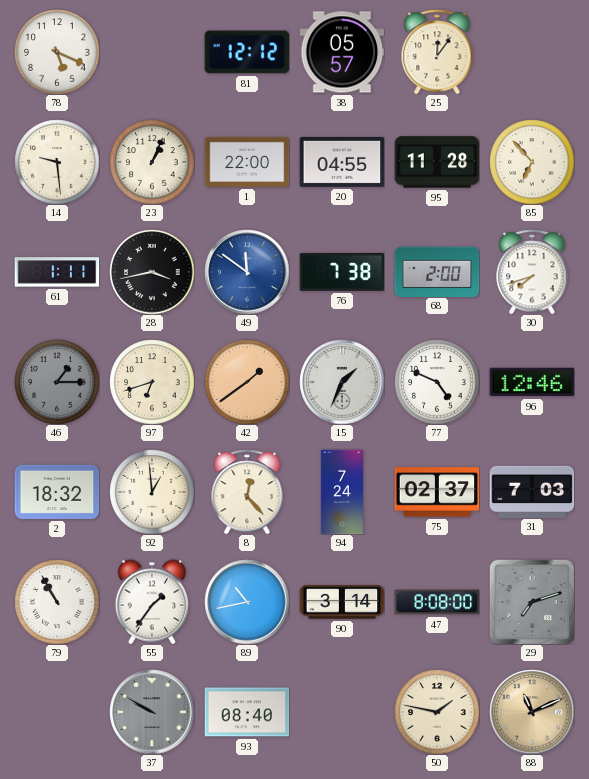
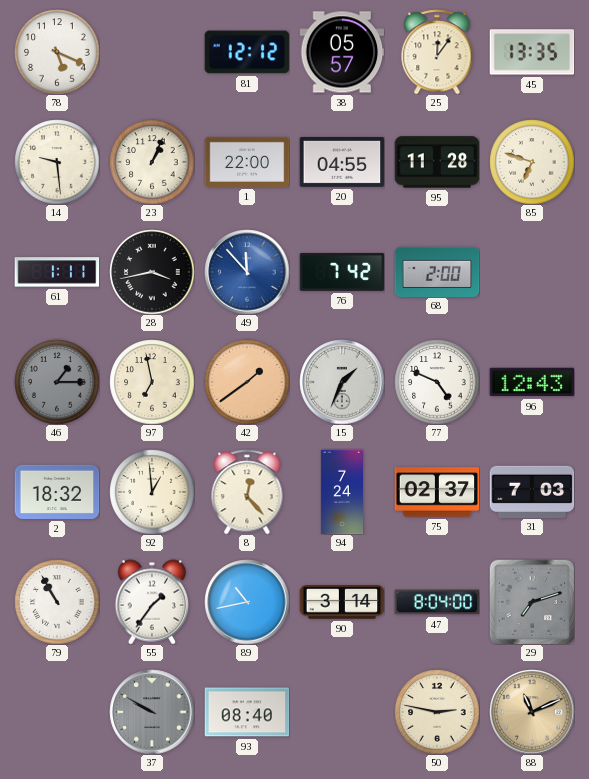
45: none -> 13:35 (532, 52)
85: 6:53 -> 6:48 (532, 162)
49: 11:51 -> 11:53 (247, 272)
76: 7:38 -> 7:42 (342, 272)
30: 7:42 -> none (532, 272)
97: 6:42 -> 6:58 (152, 382)
96: 12:46 -> 12:43 (532, 382)
47: 8:08 -> 8:04 (437, 602)
50: 1:47 -> 2:47 (437, 712)
